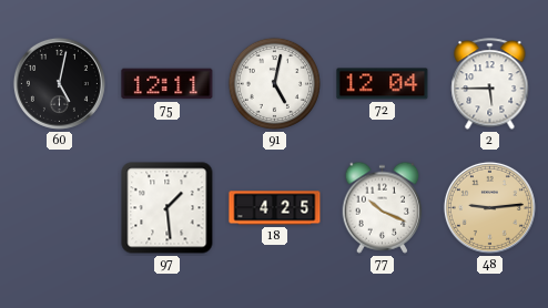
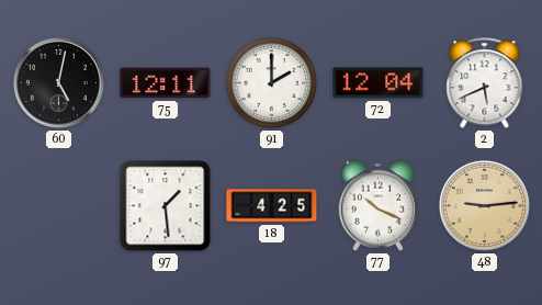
91: 5:02 -> 2:00 (271, 82)
2: 5:45 -> 5:41 (485, 83)
